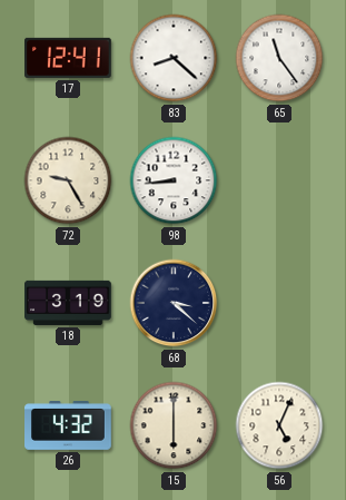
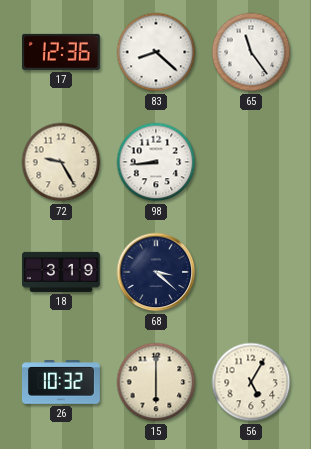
17: 12:41 -> 12:36 (62, 52)
26: 4:32 -> 10:32 (62, 382)
56: 5:04 -> 5:05 (251, 382)
